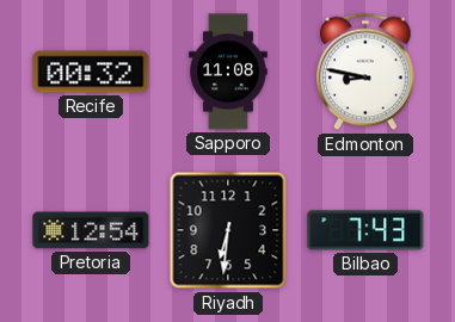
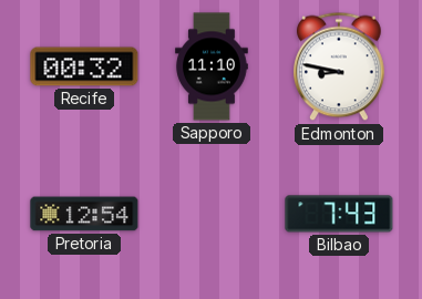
Sapporo: 11:08 -> 11:10 (212, 66)
Riyadh: 6:31 -> none (228, 230)
